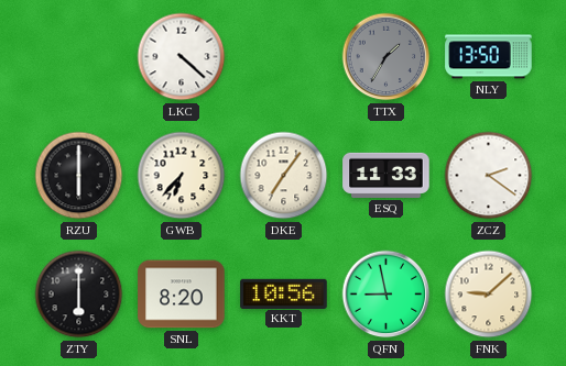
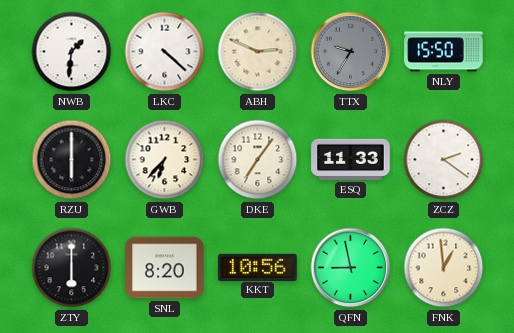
NWB: none -> 1:31 (72, 52)
ABH: none -> 2:49 (258, 52)
TTX: 1:35 -> 9:35 (351, 52)
NLY: 13:50 -> 15:50 (444, 52)
FNK: 9:08 -> 12:59 (444, 268)
